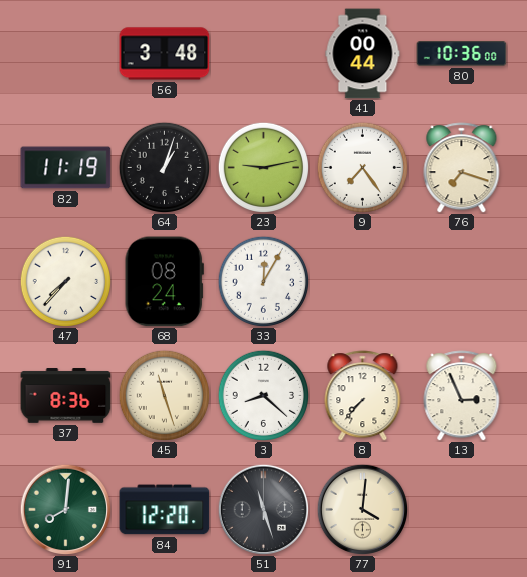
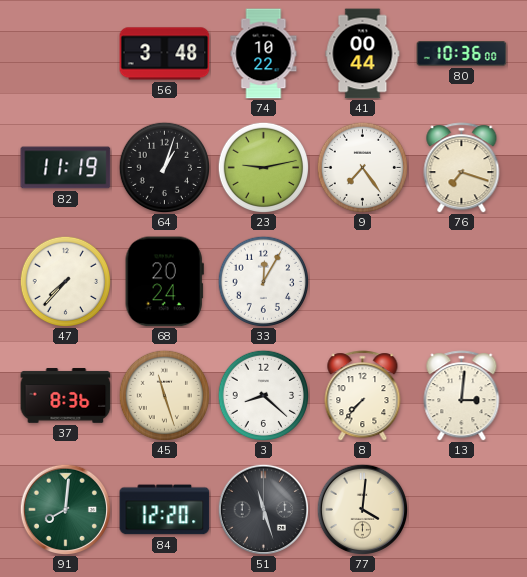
74: none -> 10:22 (264, 54)
68: 08:24 -> 20:24 (164, 282)
13: 2:56 -> 3:01 (462, 396)
